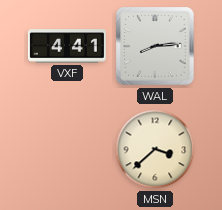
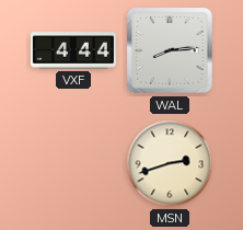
VXF: 4:41 -> 4:44 (73, 50)
MSN: 3:38 -> 2:42 (170, 163)
